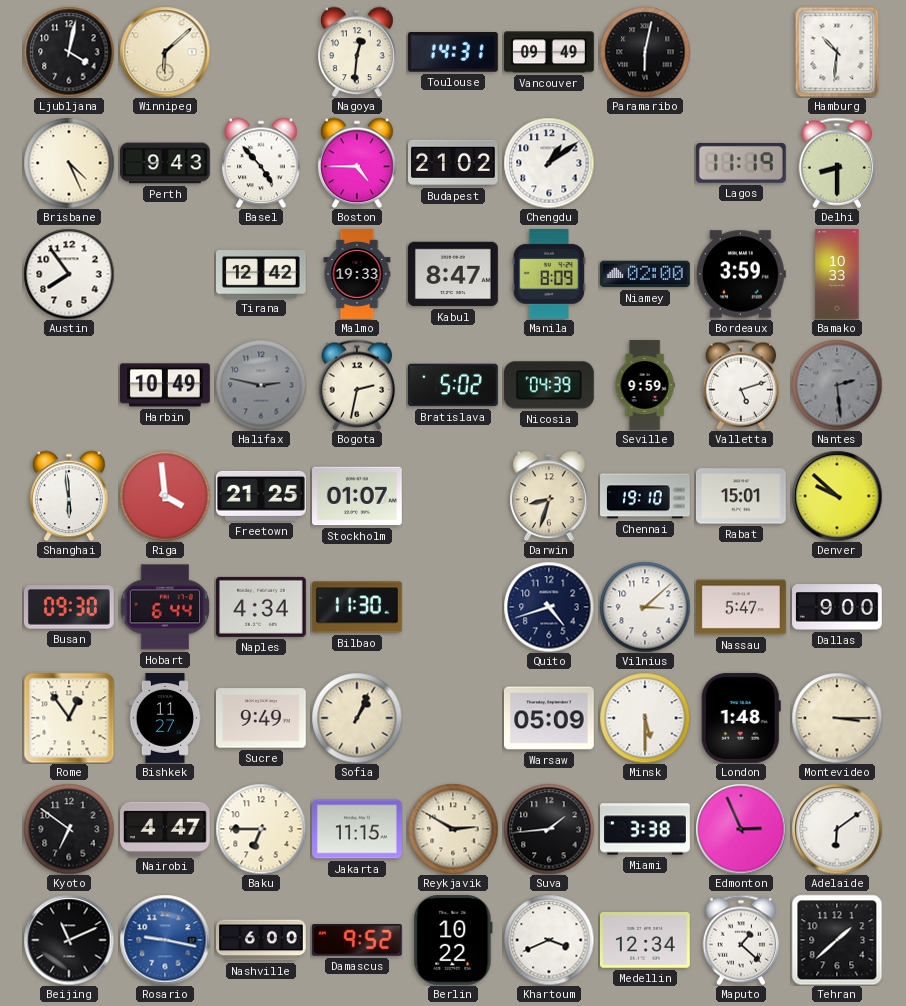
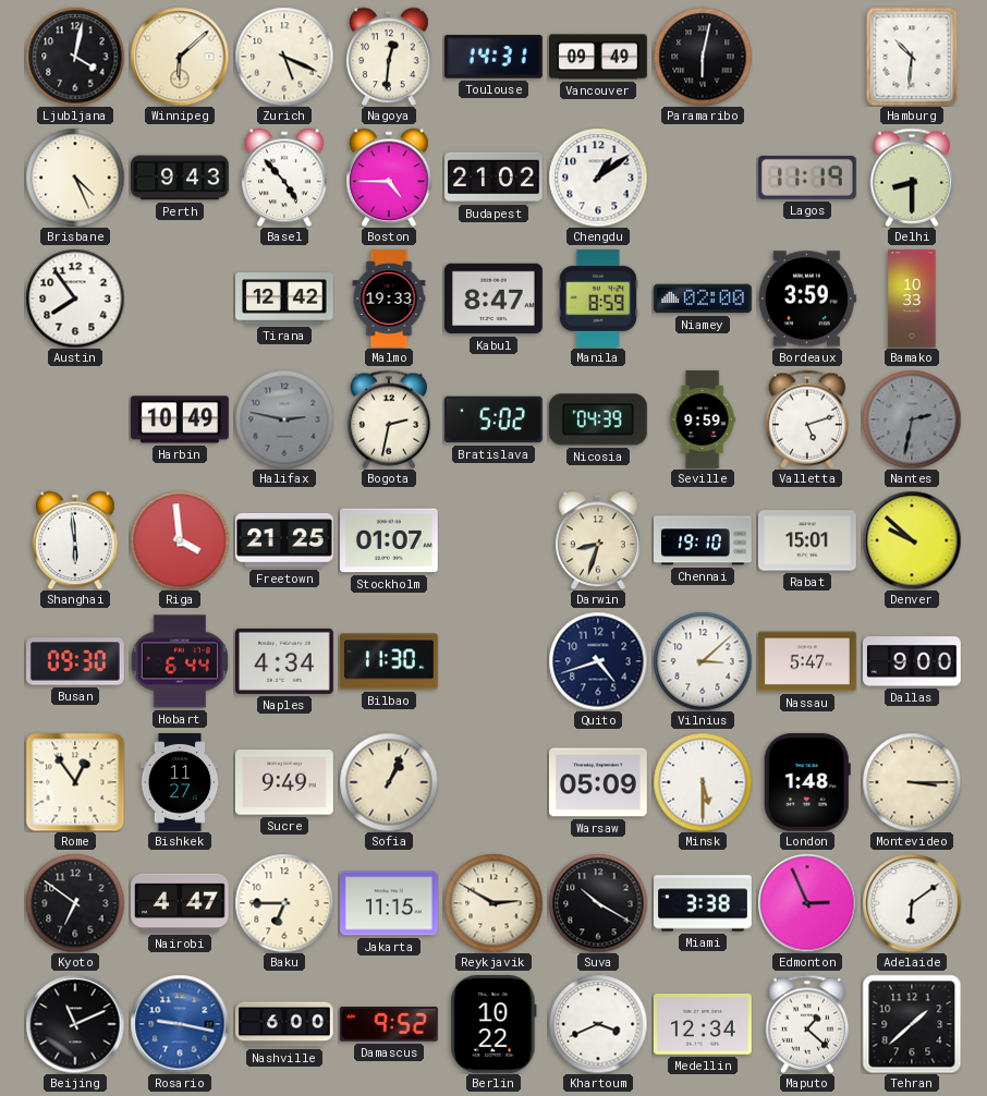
Zurich: none -> 5:19 (284, 57)
Manila: 8:09 -> 8:59 (598, 299)
Nantes: 2:29 -> 2:32 (912, 419)
Suva: 1:44 -> 10:20 (598, 903)
